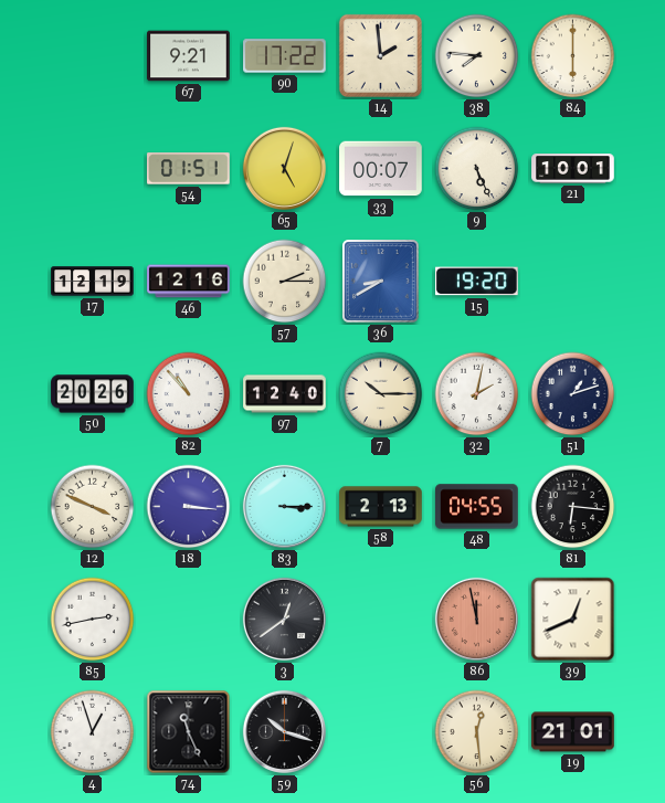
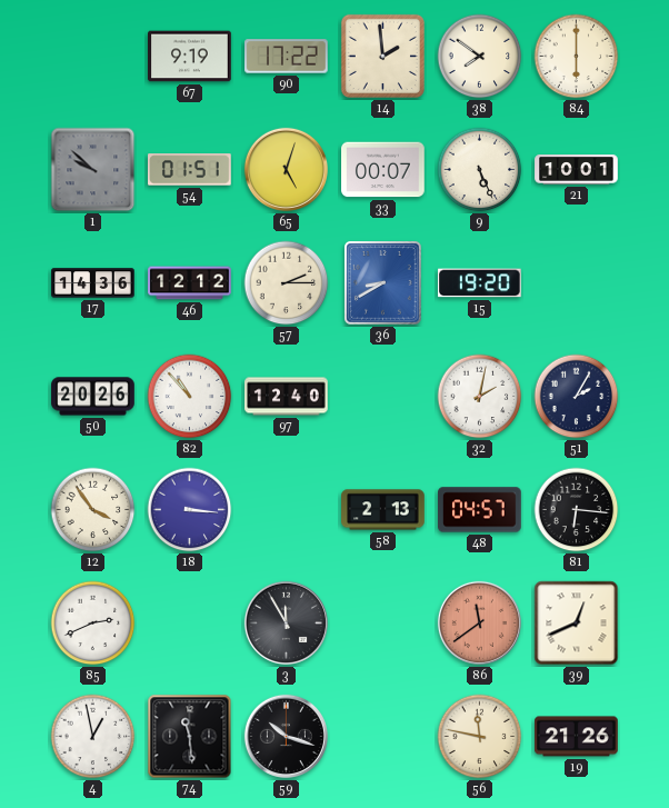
67: 9:21 -> 9:19 (190, 57)
38: 7:46 -> 7:51 (480, 57)
1: none -> 9:52 (93, 170)
17: 12:19 -> 14:36 (93, 283)
46: 12:16 -> 12:12 (190, 283)
7: 10:15 -> none (381, 394)
51: 1:12 -> 2:05 (577, 397)
12: 3:49 -> 3:54 (93, 510)
83: 3:15 -> none (284, 506)
48: 04:55 -> 04:57 (480, 510)
85: 2:43 -> 2:41 (93, 624)
3: 12:39 -> 11:55 (286, 622)
86: 11:58 -> 11:39 (479, 622)
4: 12:57 -> 12:58 (93, 737)
74: 11:26 -> 11:29 (190, 737)
56: 12:29 -> 11:47 (480, 737)
19: 21:01 -> 21:26 (577, 737)
